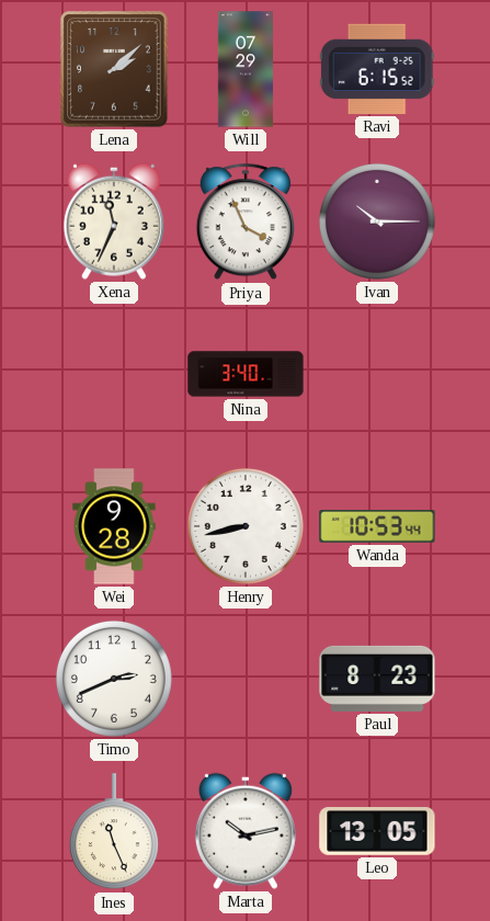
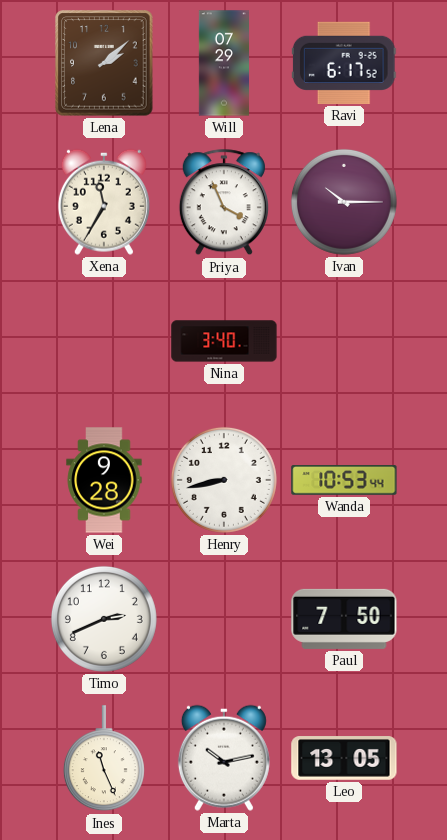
Ravi: 6:15 -> 6:17 (344, 63)
Xena: 11:34 -> 11:35 (104, 202)
Paul: 8:23 -> 7:50 (344, 619)
